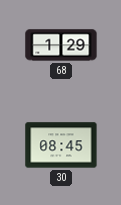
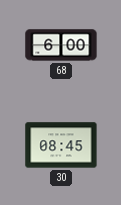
68: 1:29 -> 6:00 (61, 45)
